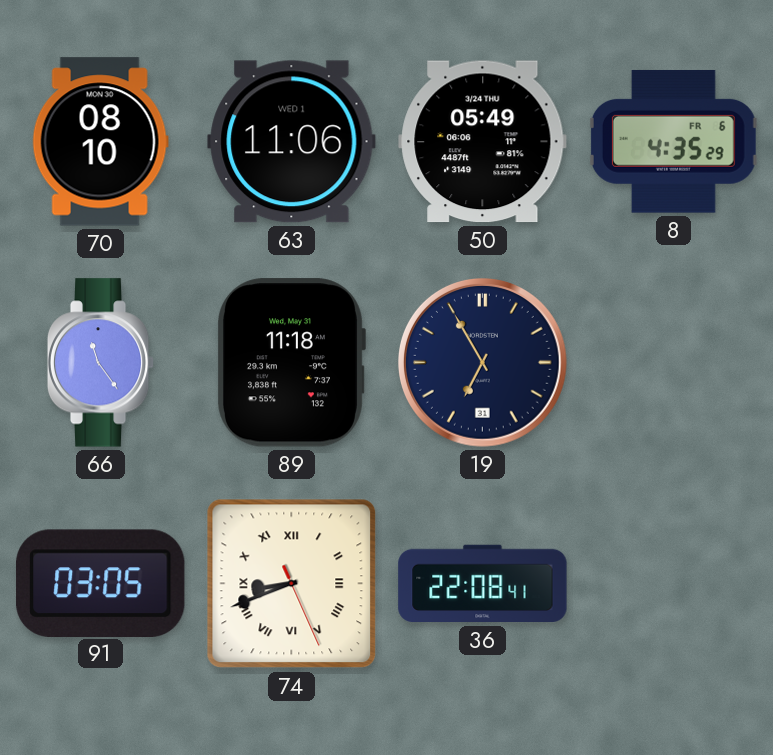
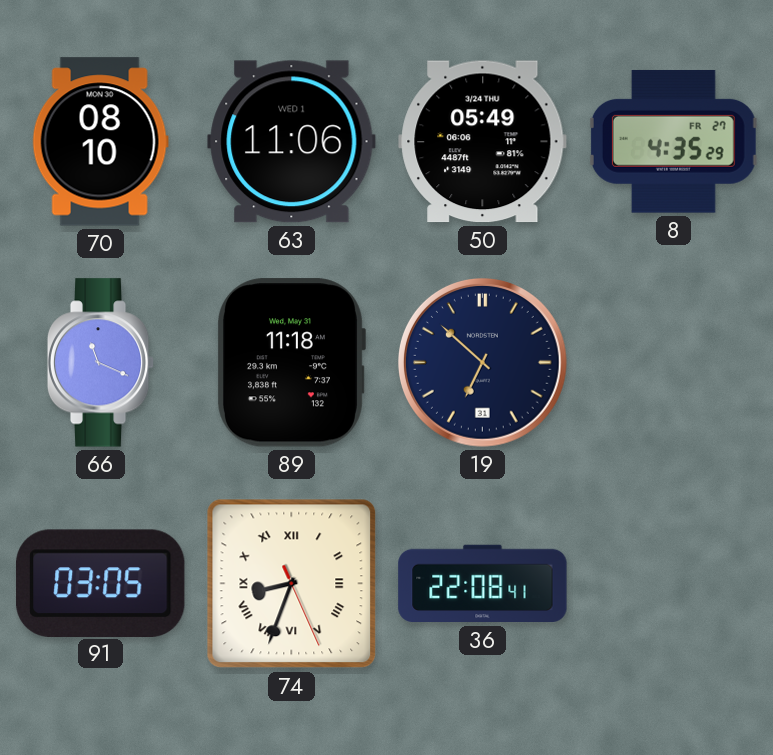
8 date: FR 6 -> FR 27 (673, 141)
66: 11:24 -> 11:19 (101, 363)
19: 6:55 -> 6:52 (483, 363)
74: 8:41 -> 8:33 (292, 584)
